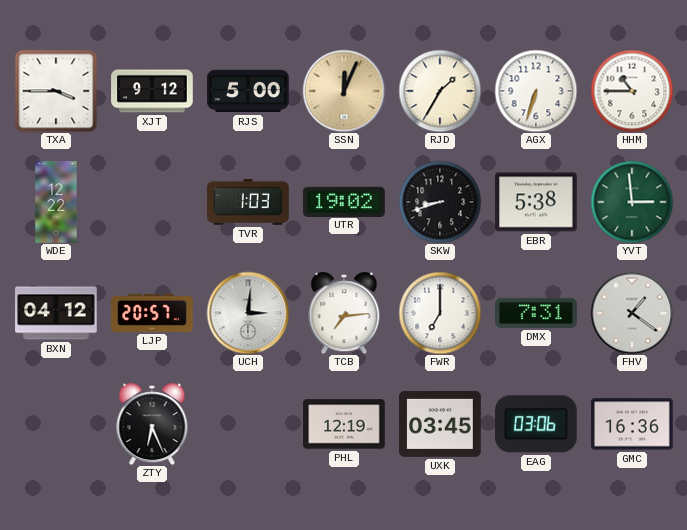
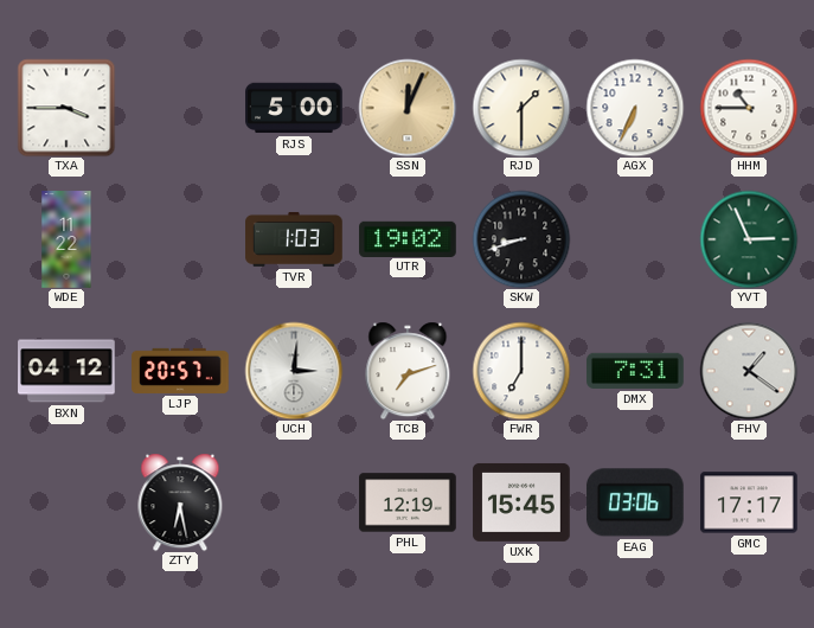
XJT: 9:12 -> none (152, 91)
RJD: 1:35 -> 1:30 (521, 108)
AGX: 6:33 -> 6:34 (635, 108)
WDE: 12:22 -> 11:22 (66, 239)
EBR: 5:38 -> none (536, 202)
YVT: 2:59 -> 2:56 (749, 239)
TCB: 7:14 -> 7:12 (408, 371)
ZTY: 6:26 -> 6:28 (180, 502)
UXK: 03:45 -> 15:45 (521, 502)
GMC: 16:36 -> 17:17 (749, 502)
